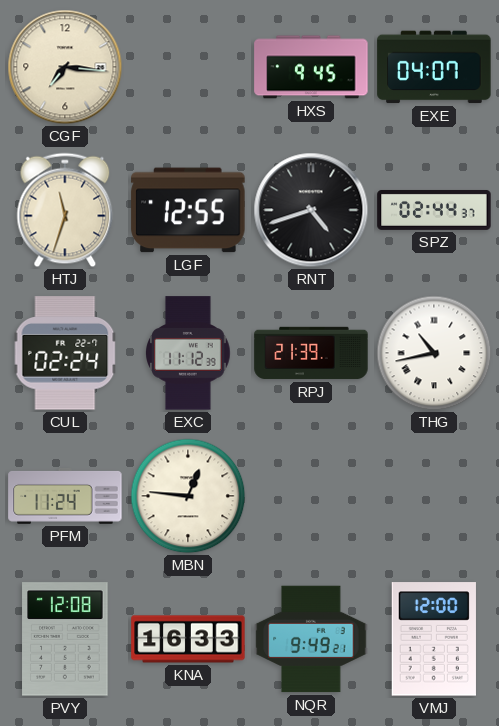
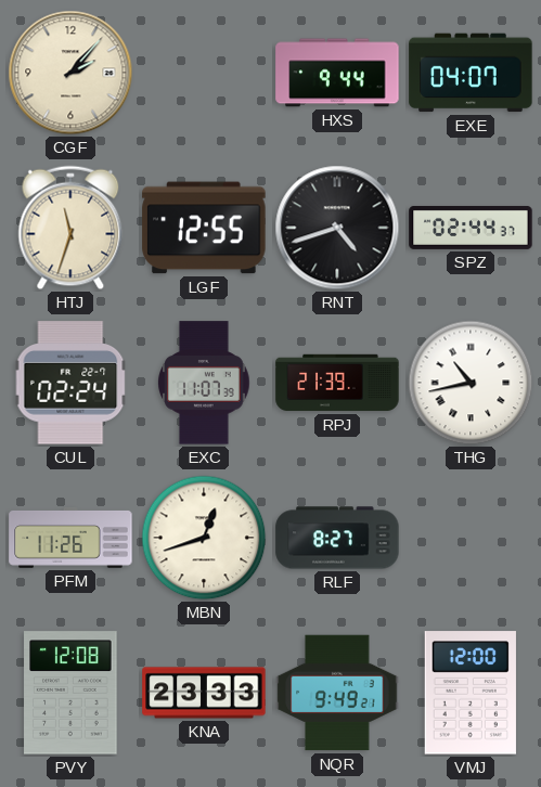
CGF: 7:16 -> 2:07 (70, 73)
HXS: 9:45 -> 9:44 (337, 73)
EXC: 11:12 -> 11:07 (205, 383)
PFM: 11:24 -> 11:26 (70, 538)
MBN: 12:46 -> 12:42 (204, 538)
RLF: none -> 8:27 (337, 538)
KNA: 16:33 -> 23:33 (204, 693)
